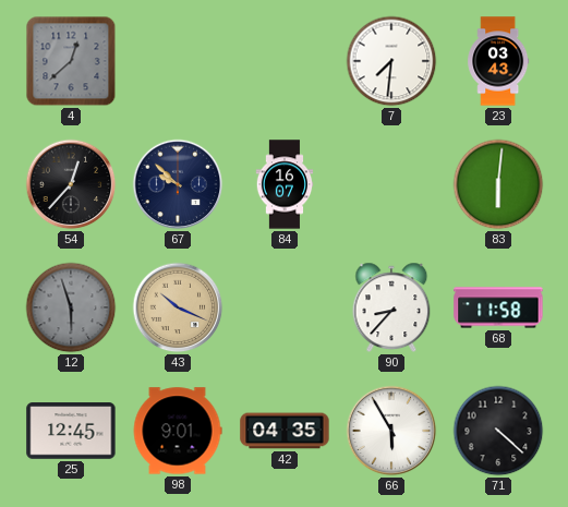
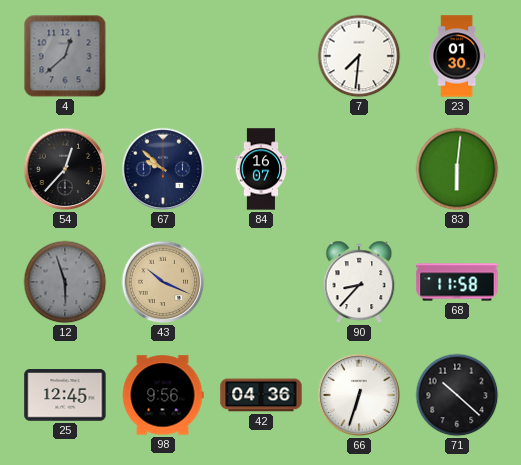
23: 03:43 -> 01:30 (457, 56)
98: 9:01 -> 9:56 (163, 395)
42: 04:35 -> 04:36 (261, 395)
66: 5:55 -> 6:33 (359, 395)
71: 4:22 -> 10:22 (457, 395)
